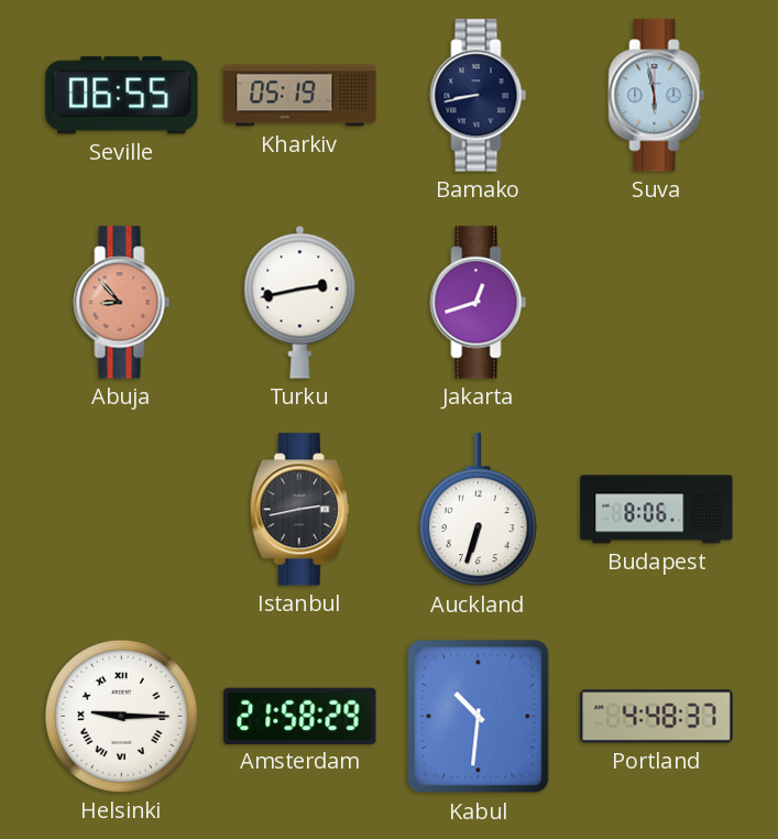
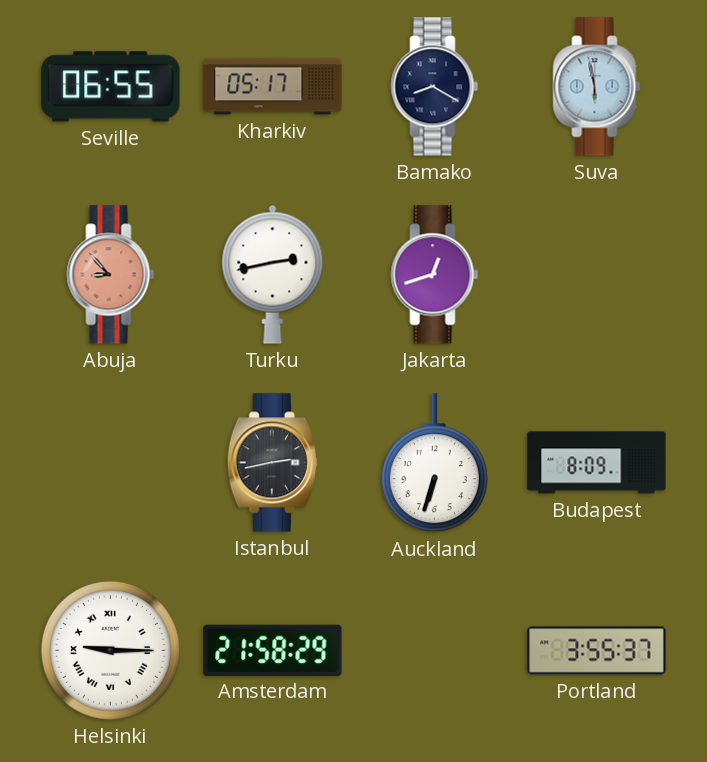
Kharkiv: 05:19 -> 05:17 (273, 87)
Bamako: 8:43 -> 8:20 (435, 87)
Budapest: 8:06 -> 8:09 (597, 463)
Kabul: 10:31 -> none (479, 717)
Portland: 4:48 -> 3:55 (597, 651)
